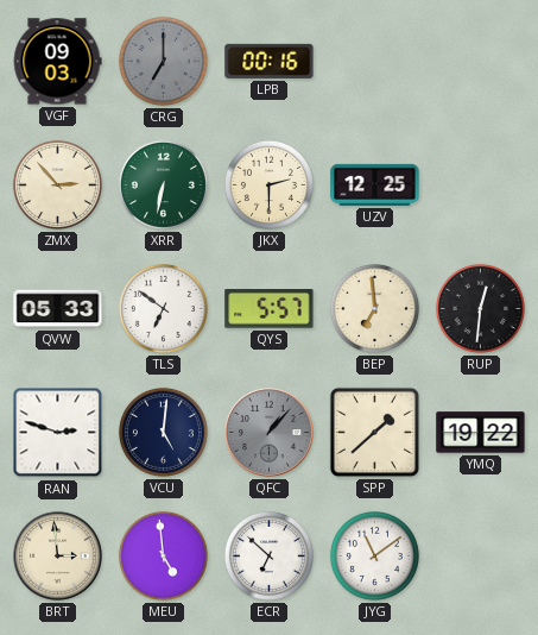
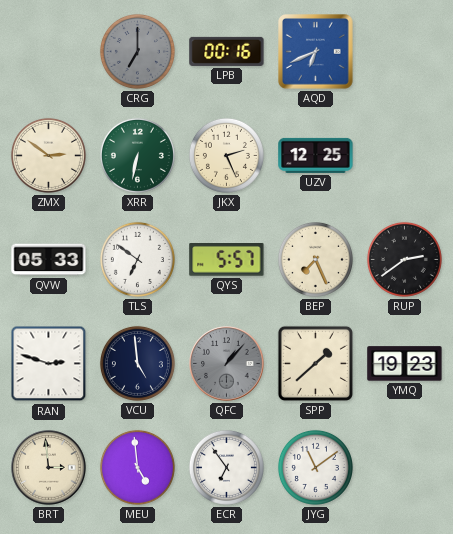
VGF: 09:03 -> none (57, 62)
AQD: none -> 6:41 (316, 52)
ZMX: 2:53 -> 2:51 (48, 155)
JKX: 2:30 -> 2:26 (226, 155)
BEP: 6:59 -> 7:26 (315, 259)
RUP: 12:31 -> 2:39 (404, 259)
VCU: 5:01 -> 4:59 (137, 363)
YMQ: 19:22 -> 19:23 (405, 364)
ECR: 6:52 -> 6:54 (226, 467)
